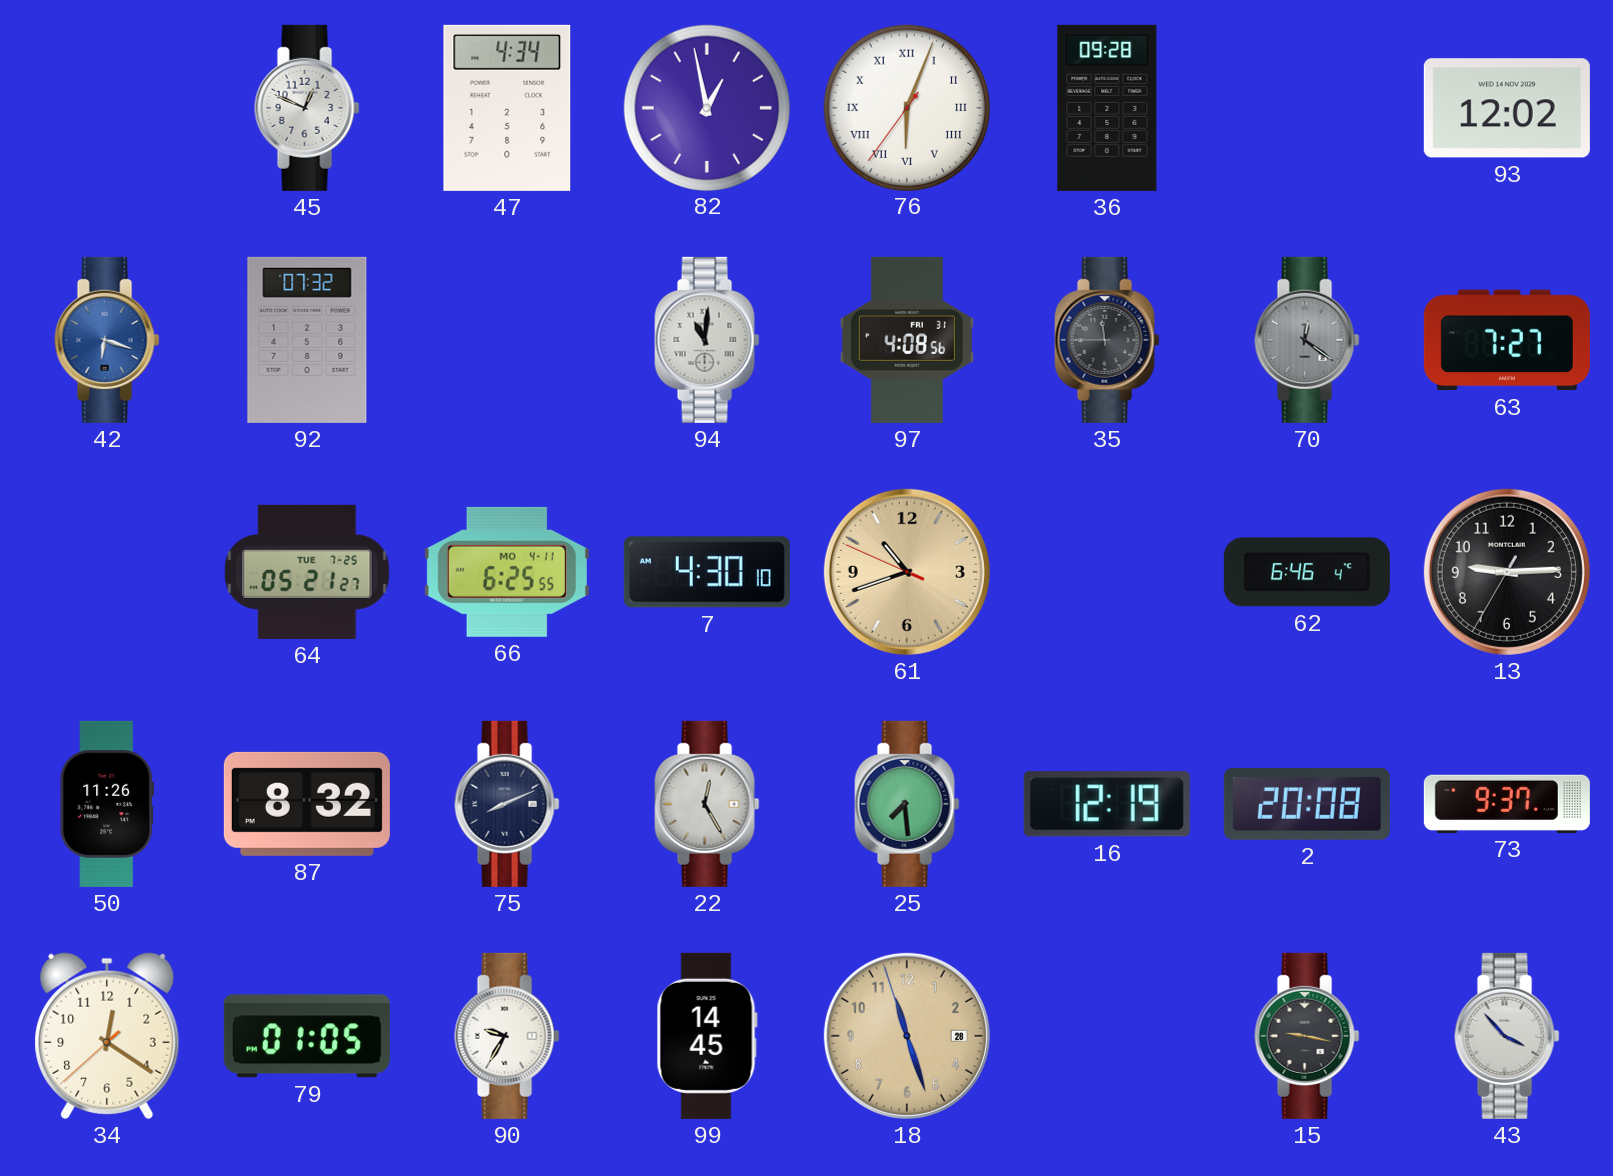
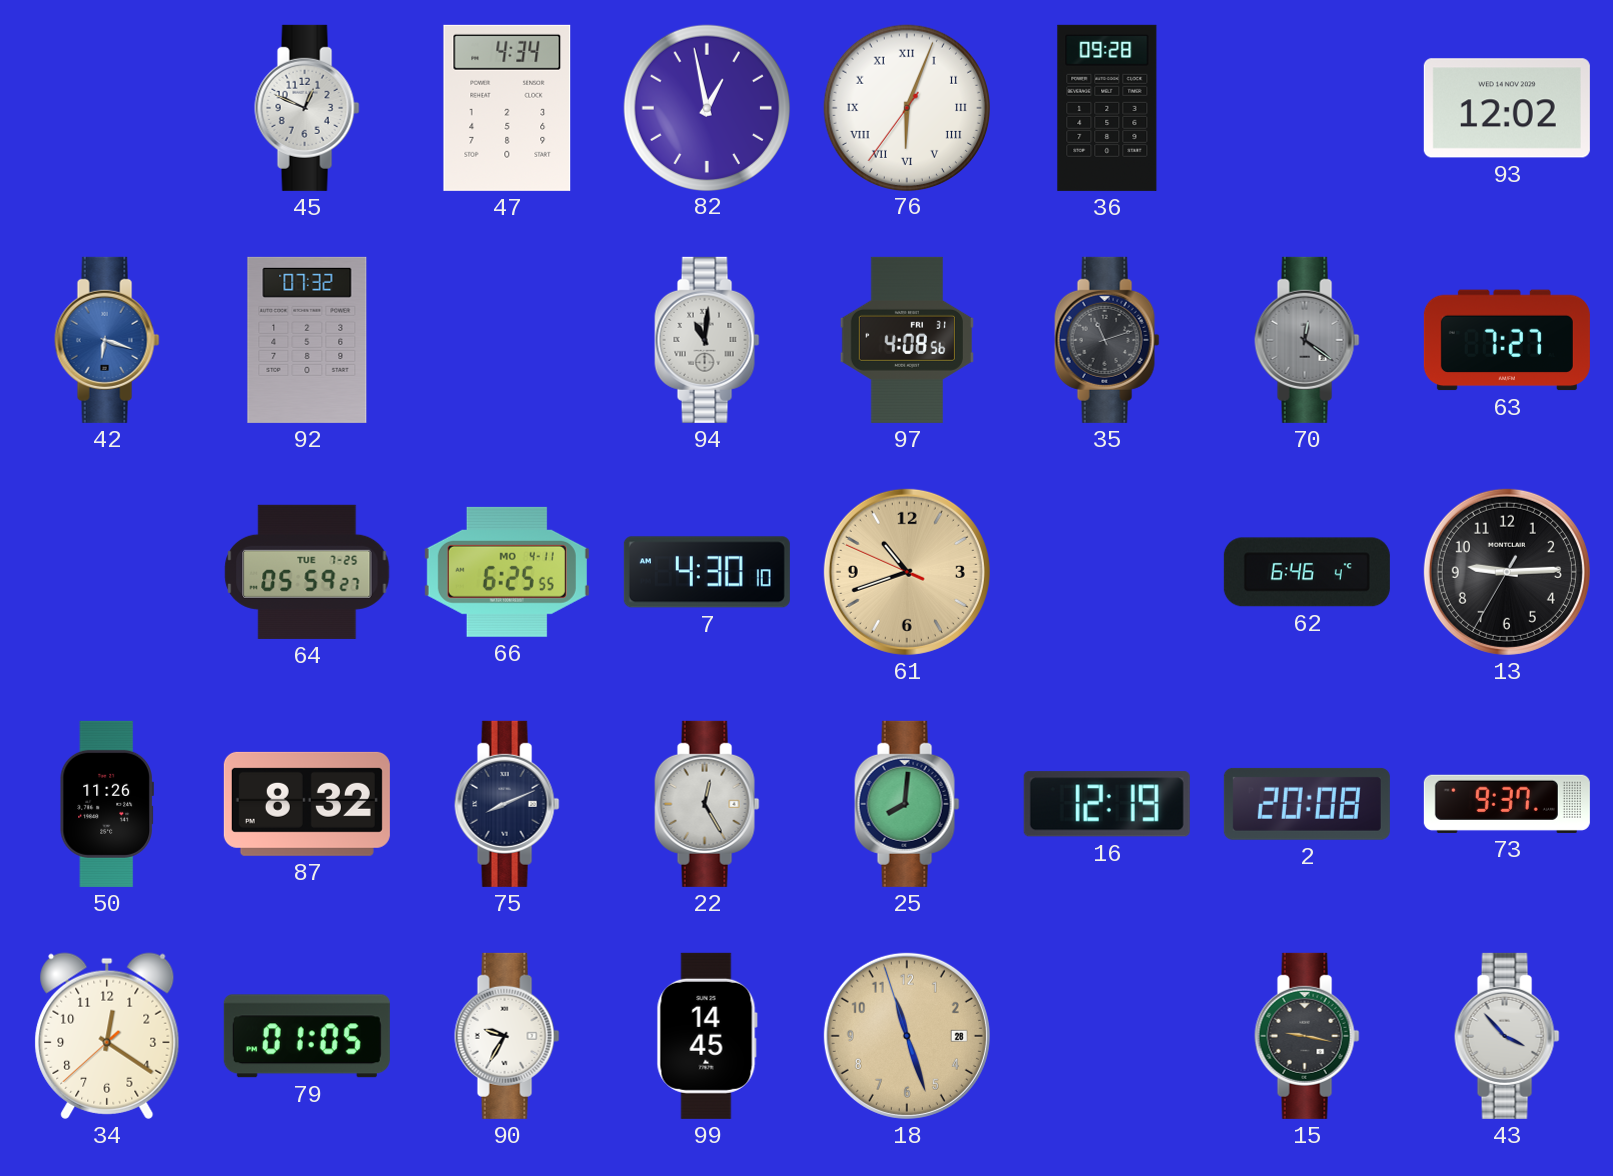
35: 11:45 -> 11:12 (1107, 340)
64: 05:21 -> 05:59 (307, 572)
25: 7:29 -> 8:01 (907, 804)
